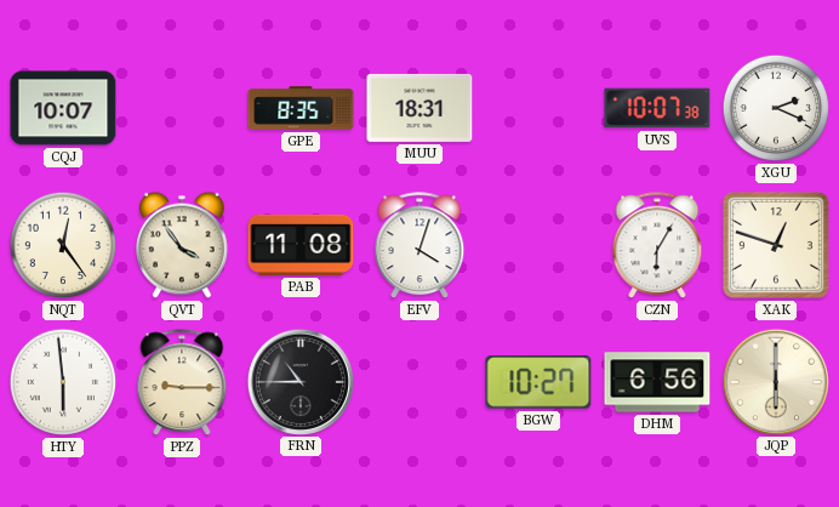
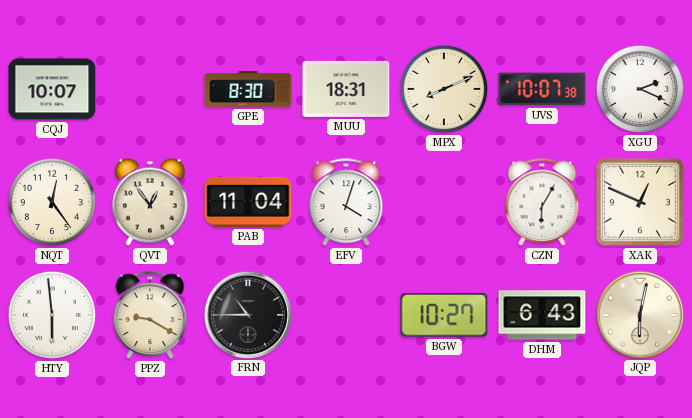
GPE: 8:35 -> 8:30 (248, 89)
MPX: none -> 8:11 (444, 89)
QVT: 3:54 -> 12:54 (151, 202)
PAB: 11:08 -> 11:04 (248, 202)
XAK: 12:48 -> 12:49 (640, 202)
PPZ: 9:15 -> 9:20 (150, 316)
DHM: 6:56 -> 6:43 (542, 315)
JQP: 6:00 -> 6:02 (639, 314)
